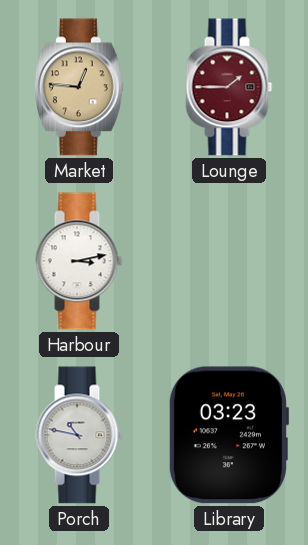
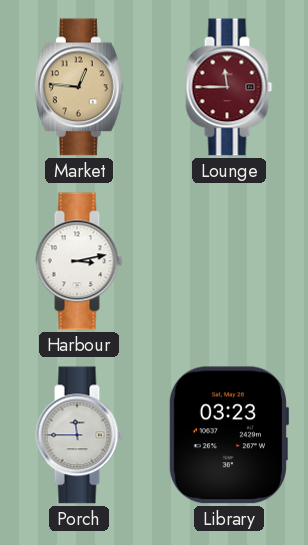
Lounge: 1:45 -> 11:45 (229, 87)
Porch: 10:47 -> 11:45 (79, 435)
